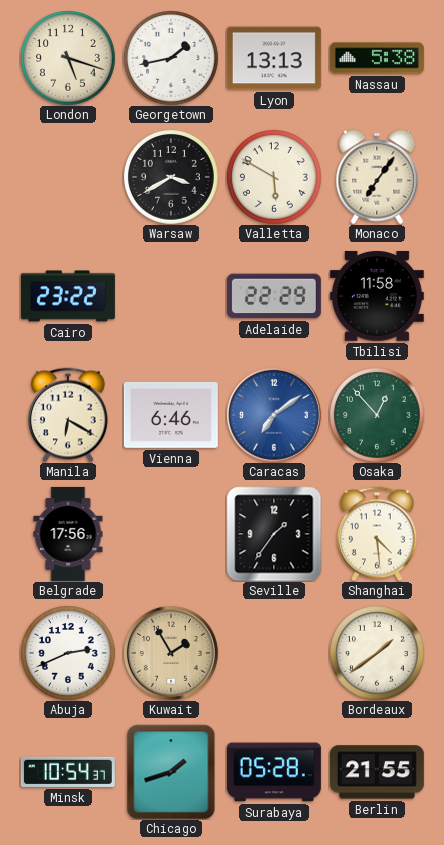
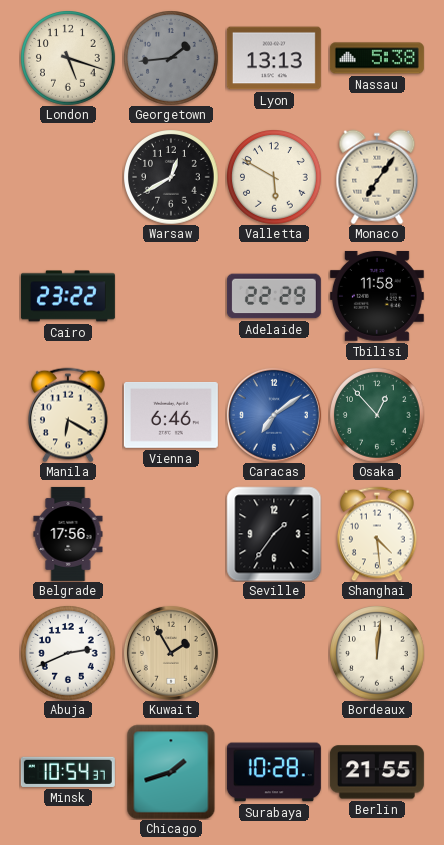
Georgetown: 1:43 -> 1:44 (171, 58)
Georgetown dial: white -> grey (171, 58)
Warsaw: 3:40 -> 12:40 (171, 177)
Bordeaux: 1:39 -> 12:01 (377, 653)
Surabaya: 05:28 -> 10:28 (274, 772)
